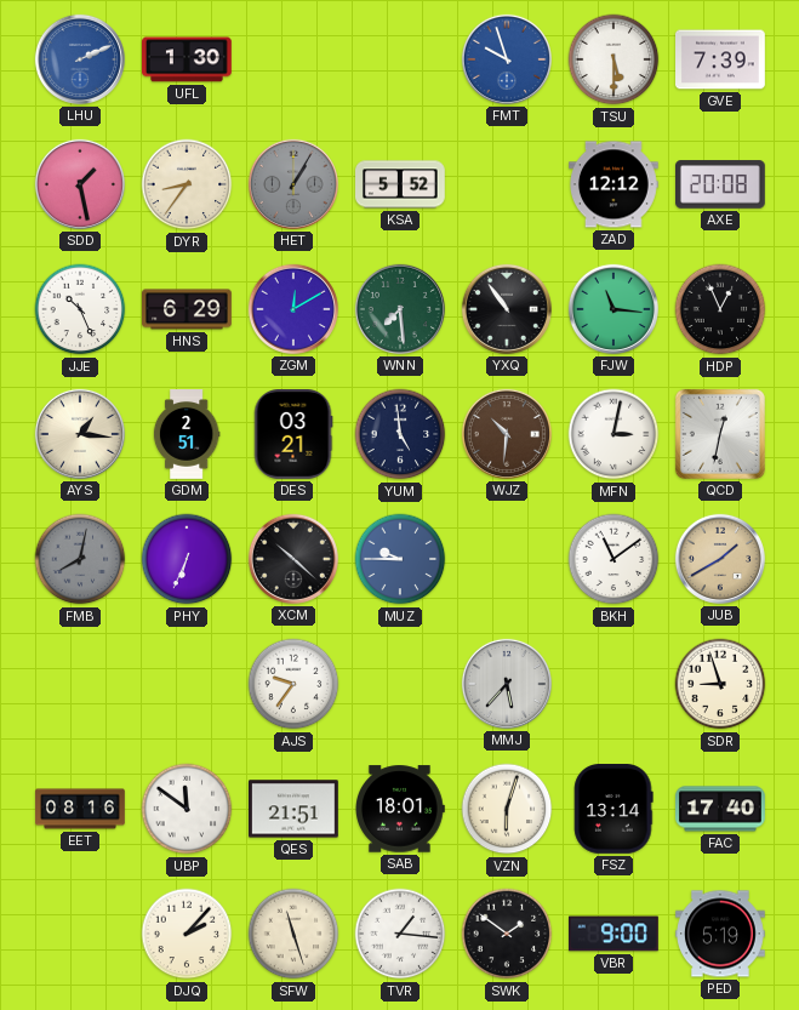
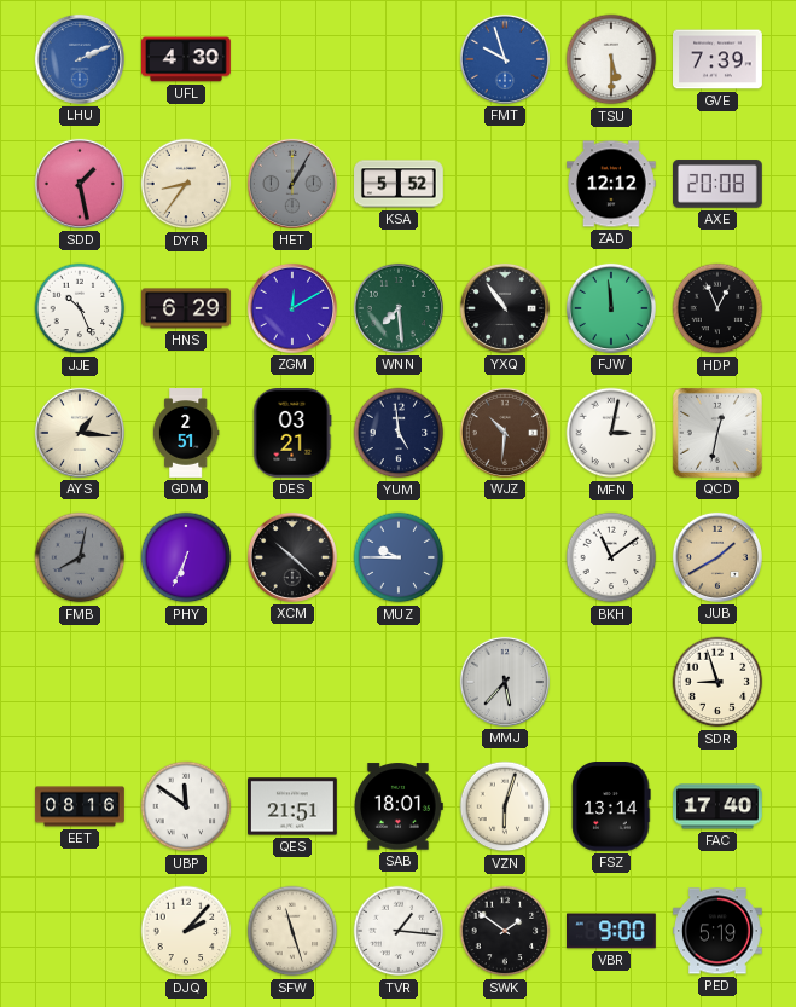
UFL: 1:30 -> 4:30 (187, 59)
FJW: 11:16 -> 11:59 (611, 308)
AJS: 9:36 -> none (293, 684)
